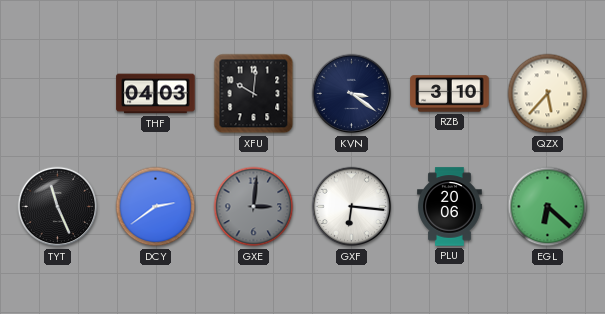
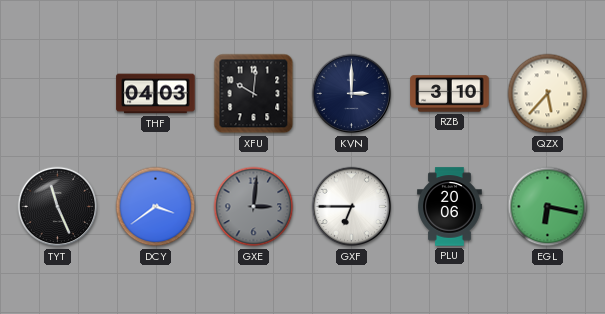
KVN: 3:21 -> 3:00 (352, 94)
DCY: 2:39 -> 3:39 (156, 207)
GXF: 6:16 -> 6:45 (352, 207)
EGL: 6:22 -> 6:17 (548, 207)
